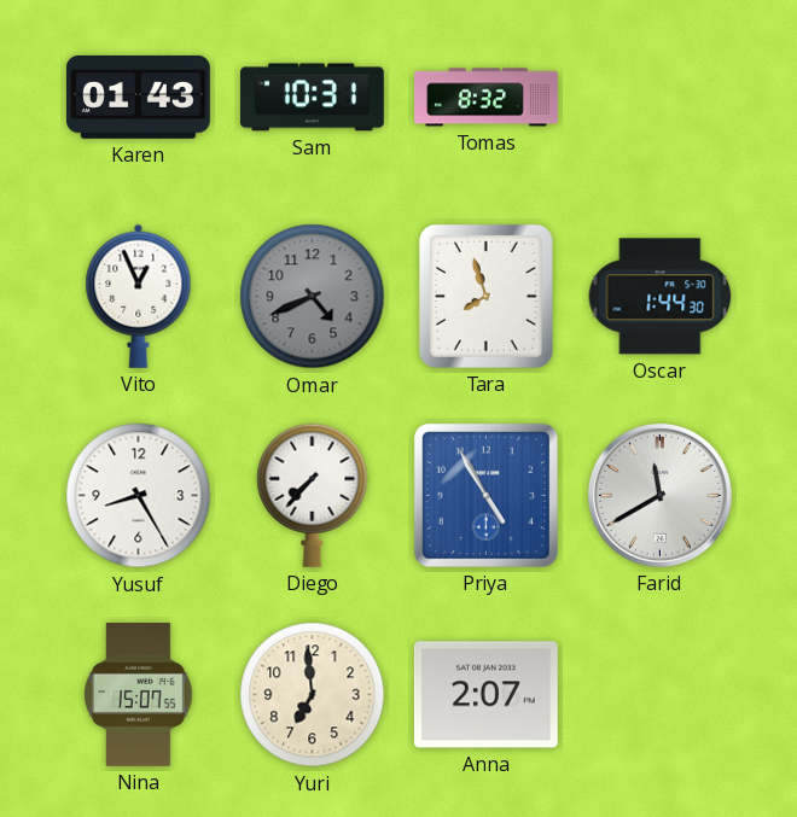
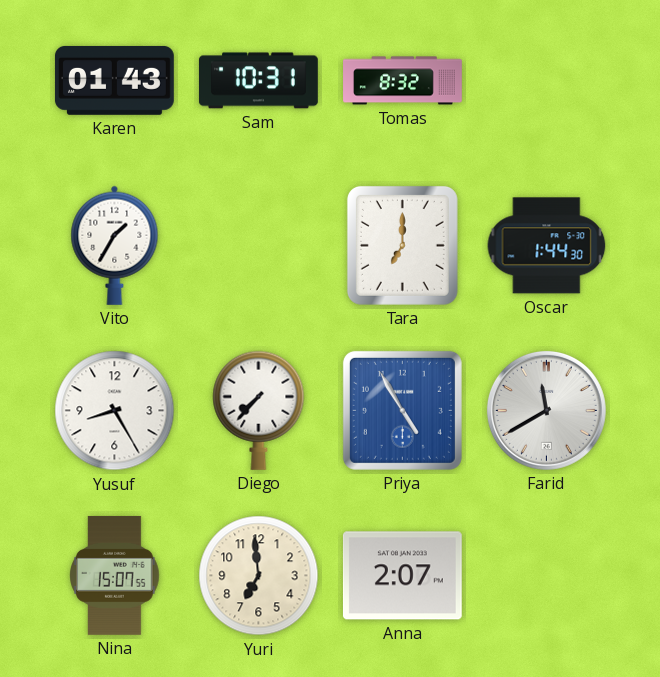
Vito: 12:56 -> 1:35 (115, 245)
Omar: 4:41 -> none (313, 297)
Tara: 7:57 -> 7:00 (402, 245)
